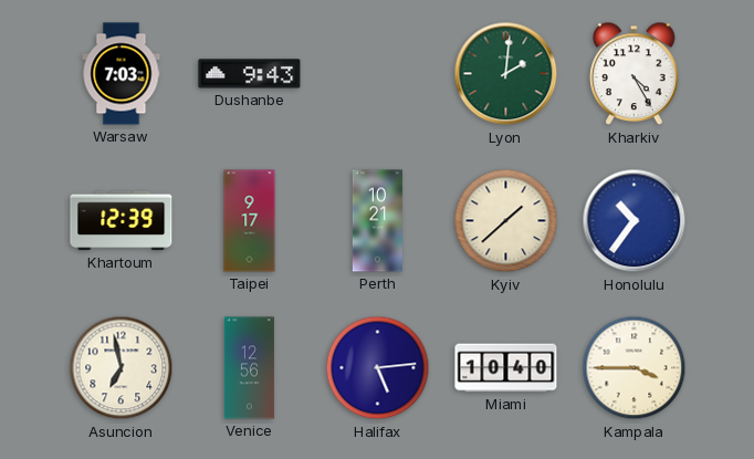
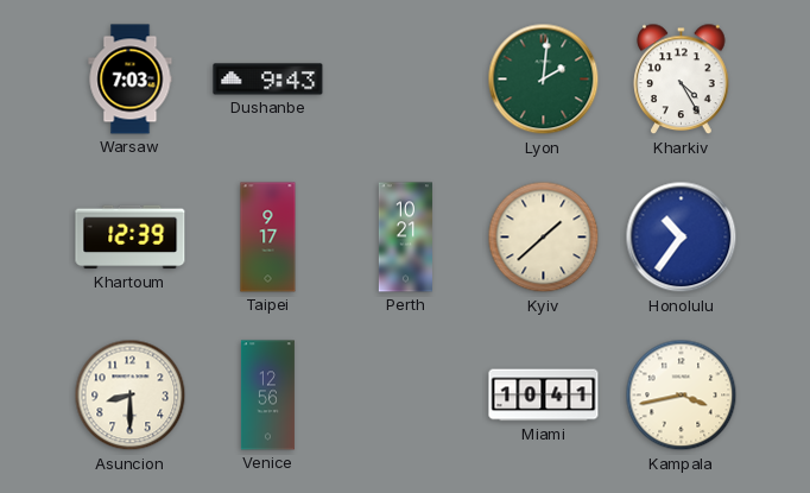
Asuncion: 6:58 -> 8:30 (131, 396)
Halifax: 5:14 -> none (378, 368)
Miami: 10:40 -> 10:41 (544, 396)
Kampala: 3:45 -> 3:43 (682, 396)
